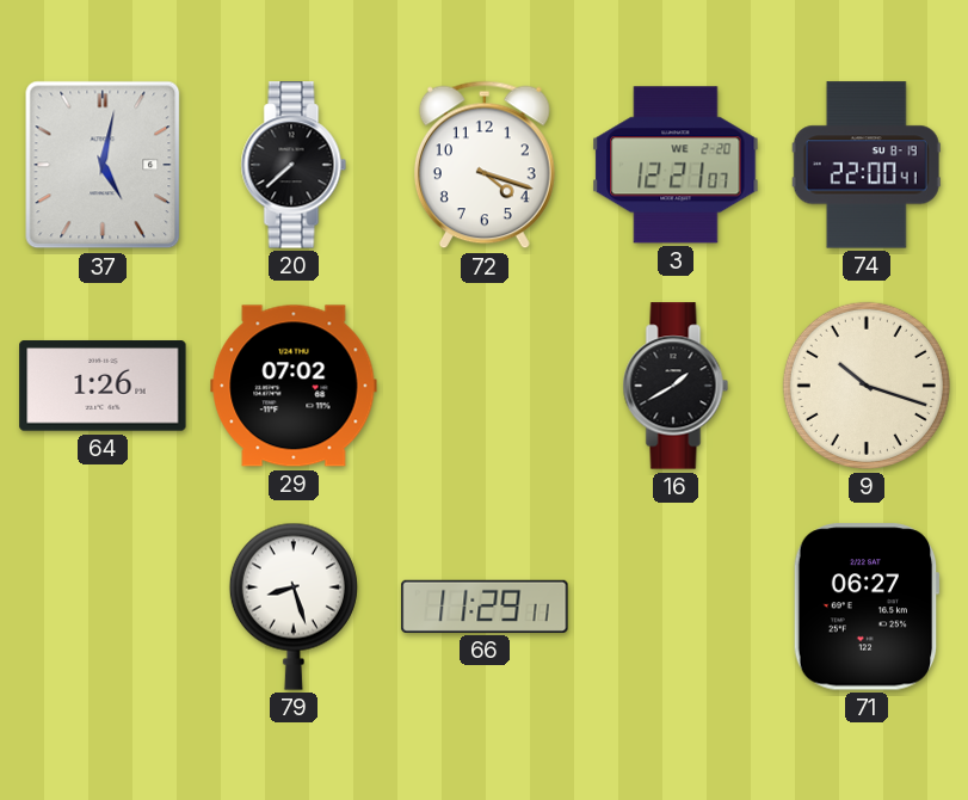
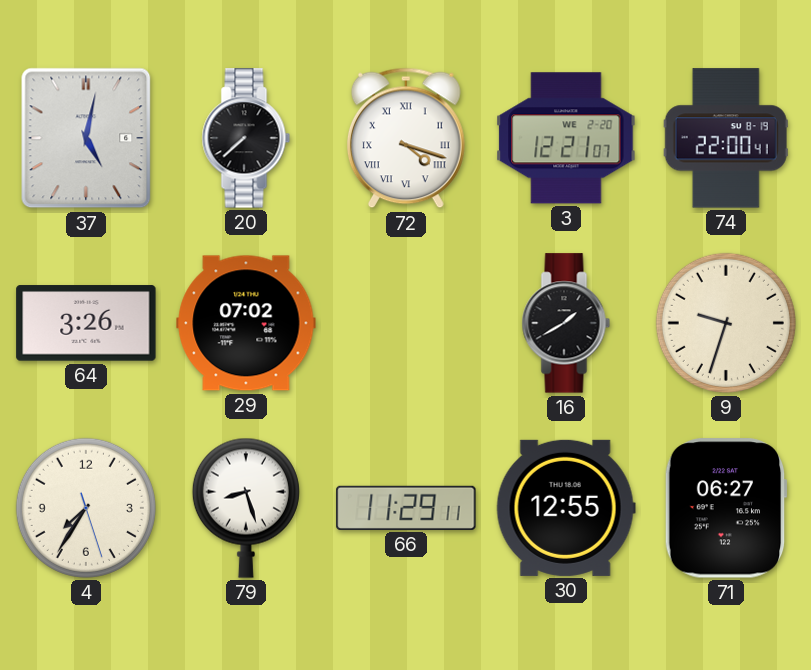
72 numerals: Arabic -> Roman (406, 138)
64: 1:26 -> 3:26 (86, 323)
9: 10:18 -> 9:33 (726, 323)
4: none -> 7:35 (86, 508)
30: none -> 12:55 (566, 508)
